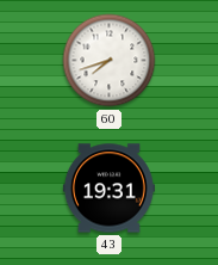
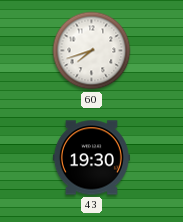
43: 19:31 -> 19:30 (91, 158)
